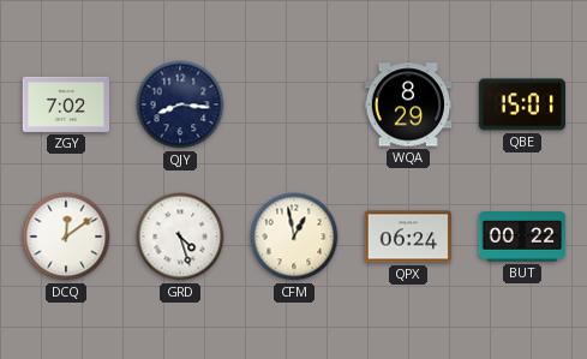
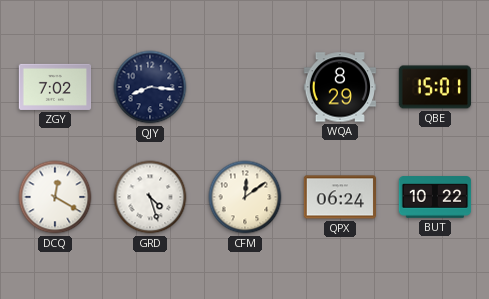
DCQ: 12:09 -> 12:20 (55, 197)
CFM: 12:58 -> 12:09 (245, 197)
BUT: 00:22 -> 10:22 (435, 197)
